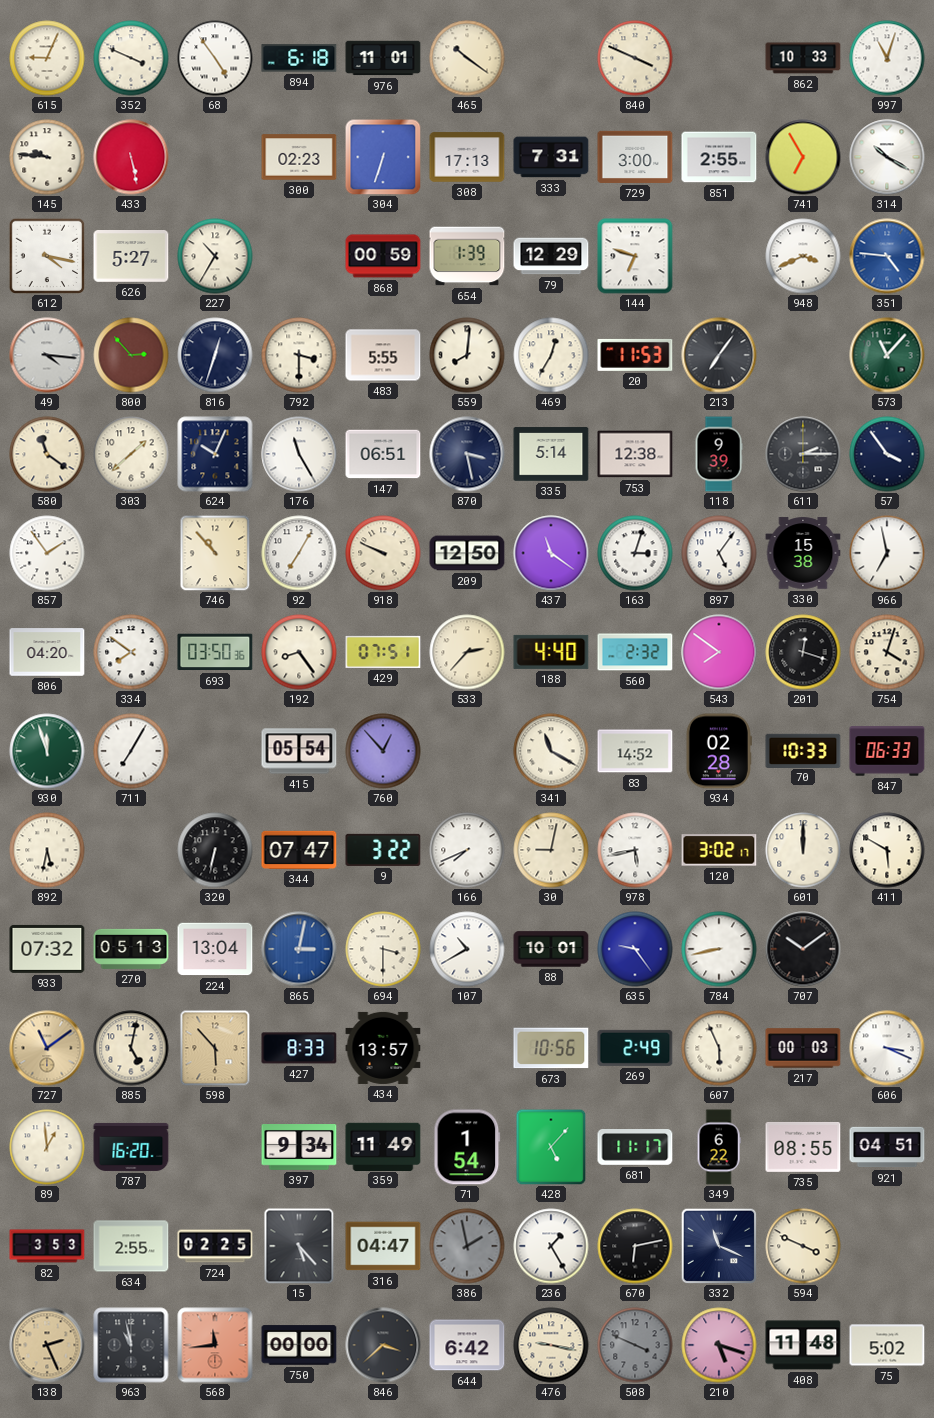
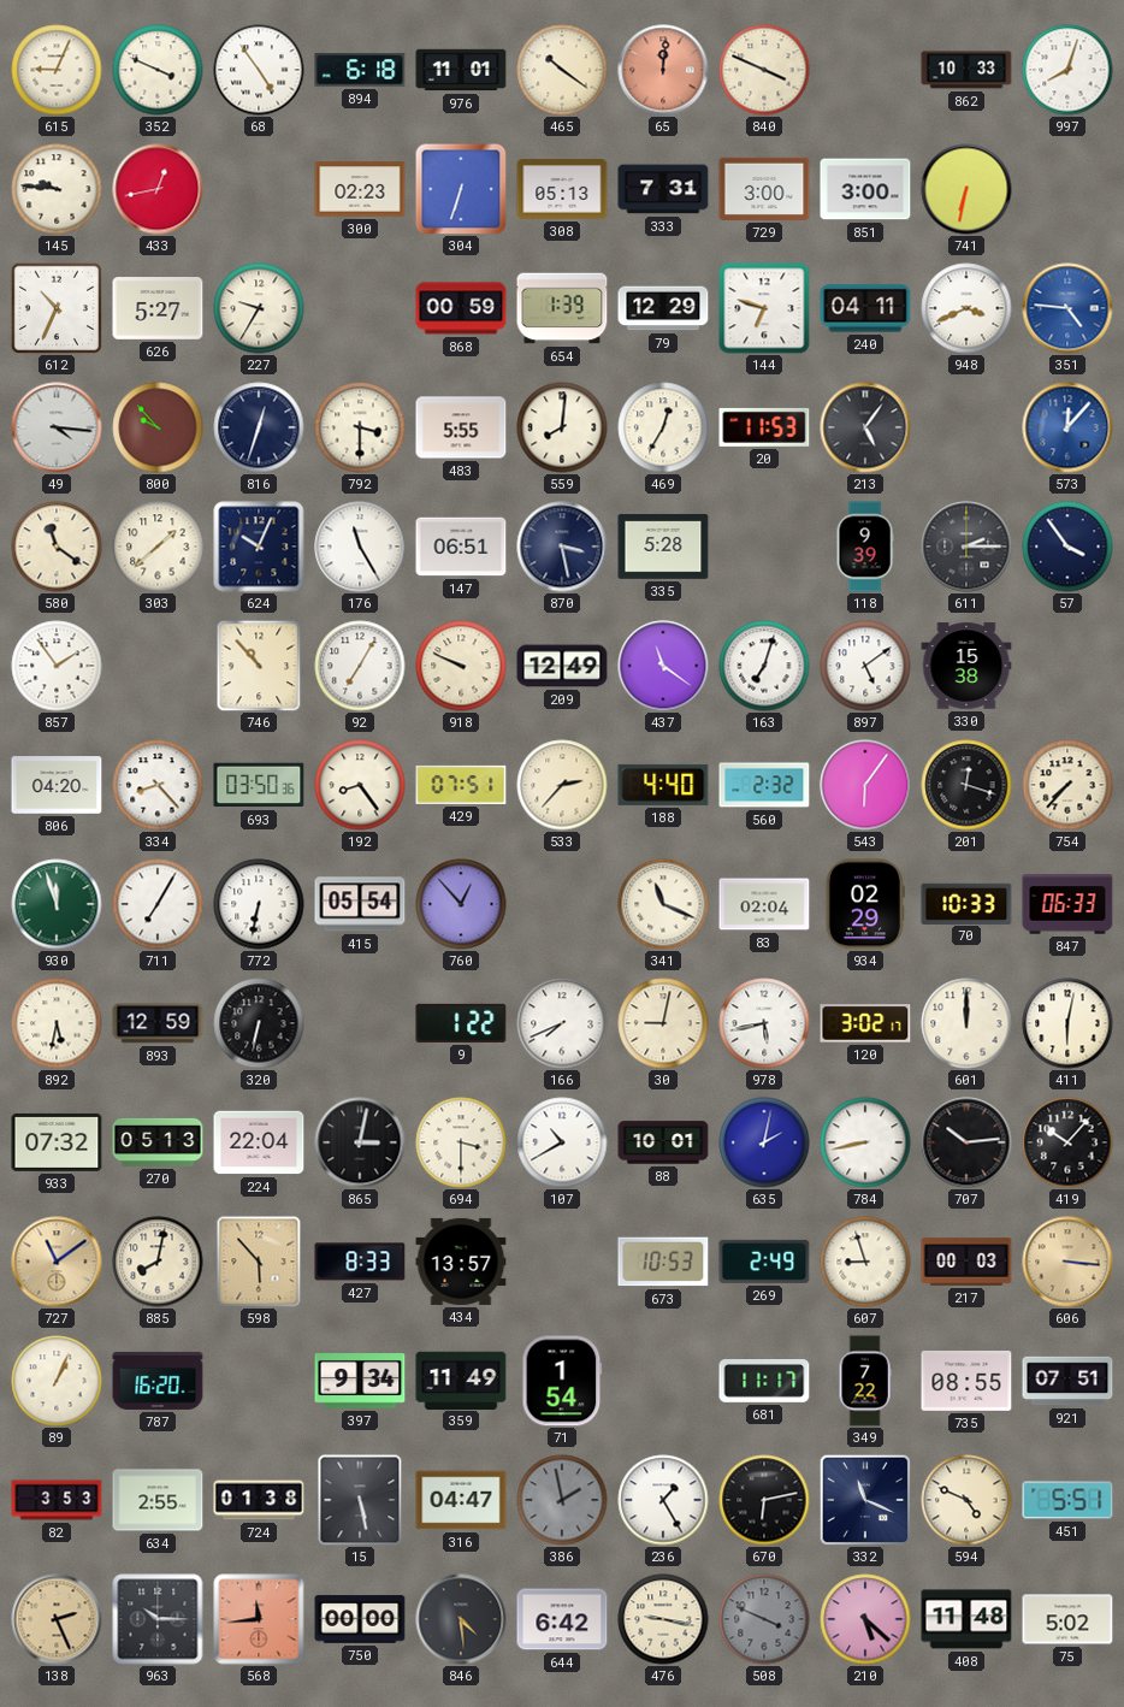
65: none -> 12:01 (663, 70)
997: 11:03 -> 8:03 (1067, 70)
433: 5:28 -> 12:43 (158, 189)
308: 17:13 -> 05:13 (562, 189)
851: 2:55 -> 3:00 (865, 189)
741: 6:55 -> 6:32 (966, 189)
314: 10:20 -> none (887, 157)
612: 4:17 -> 10:34 (55, 307)
227: 10:35 -> 9:35 (259, 308)
240: none -> 04:11 (865, 308)
800: 2:53 -> 9:53 (158, 427)
213: 7:06 -> 5:06 (865, 427)
573: 11:07 -> 12:07 (1067, 427)
573 dial: green -> blue (1067, 427)
335: 5:14 -> 5:28 (663, 547)
753: 12:38 -> none (635, 454)
209: 12:50 -> 12:49 (562, 666)
163: 3:03 -> 7:03 (764, 666)
897: 5:06 -> 5:09 (865, 666)
966: 6:58 -> none (887, 553)
334: 7:51 -> 8:23 (158, 785)
543: 7:51 -> 6:06 (865, 785)
754: 4:03 -> 7:37 (1067, 785)
772: none -> 6:32 (259, 904)
341: 11:20 -> 11:19 (663, 904)
83: 14:52 -> 02:04 (764, 904)
934: 02:28 -> 02:29 (865, 904)
893: none -> 12:59 (158, 1023)
344: 07:47 -> none (299, 850)
9: 3:22 -> 1:22 (461, 1023)
411: 5:50 -> 6:02 (1067, 1023)
224: 13:04 -> 22:04 (259, 1142)
865 dial: blue -> black (360, 1142)
635: 9:24 -> 2:02 (764, 1142)
707: 10:09 -> 10:14 (966, 1142)
419: none -> 10:07 (1067, 1142)
885: 5:02 -> 8:02 (158, 1262)
673: 10:56 -> 10:53 (663, 1262)
607: 5:56 -> 8:57 (865, 1262)
606: 3:19 -> 3:16 (1067, 1262)
606 dial: white -> champagne (1067, 1262)
89: 12:59 -> 1:04 (57, 1381)
428: 5:07 -> none (551, 1147)
349: 6:22 -> 7:22 (865, 1381)
921: 04:51 -> 07:51 (1067, 1381)
724: 02:25 -> 01:38 (259, 1500)
15: 5:23 -> 5:28 (360, 1500)
594: 3:49 -> 4:49 (966, 1500)
451: none -> 5:51 (1067, 1500)
963: 10:58 -> 10:15 (158, 1619)
846: 3:38 -> 4:29 (461, 1619)
210: 5:18 -> 5:22 (865, 1619)
